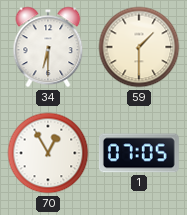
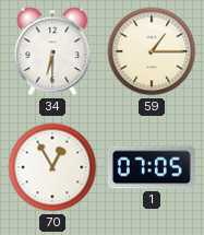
59: 1:30 -> 1:15 (152, 51)
